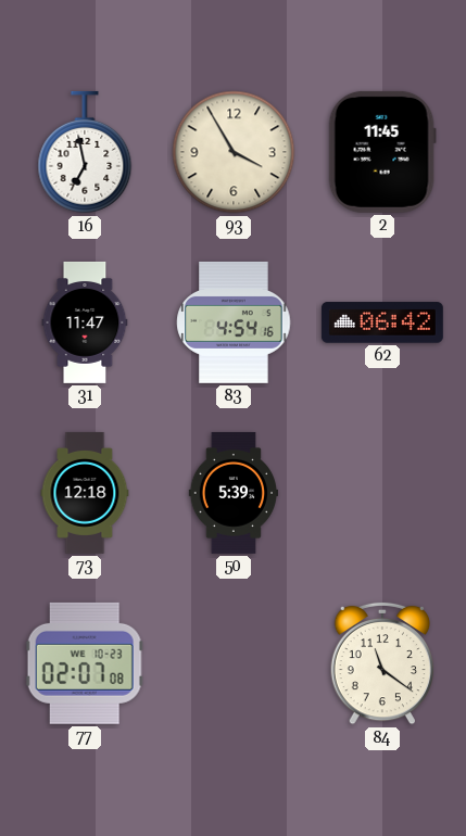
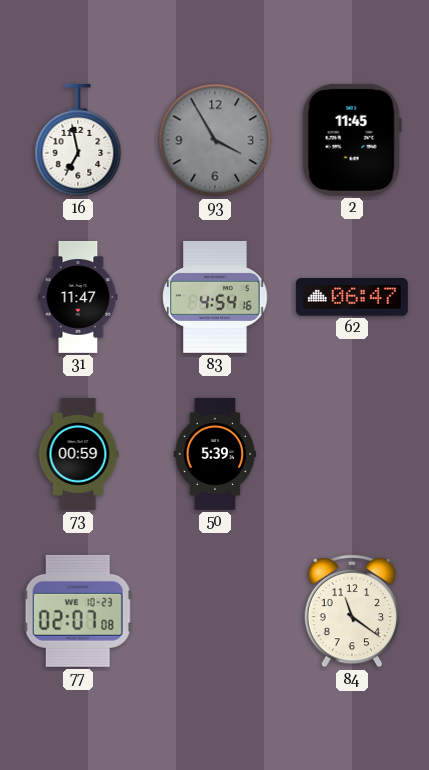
93 dial: cream -> grey (215, 140)
62: 06:42 -> 06:47 (352, 297)
73: 12:18 -> 00:59 (78, 454)
